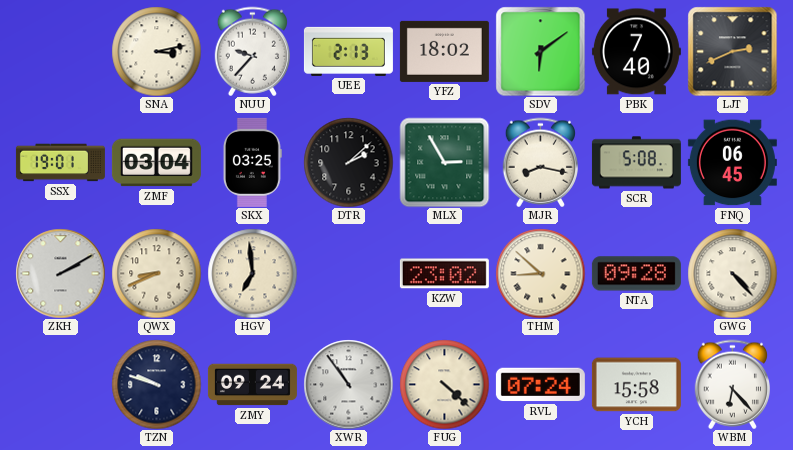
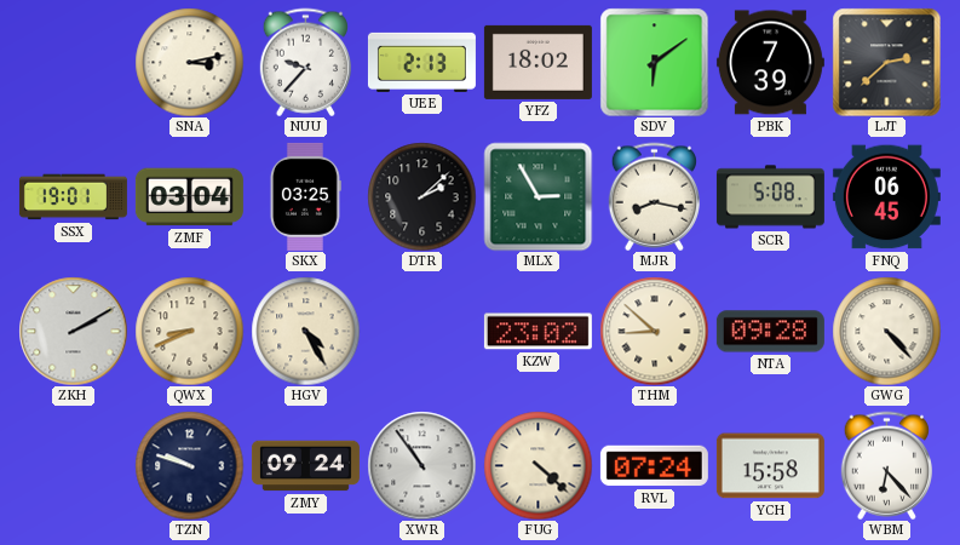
PBK: 7:40 -> 7:39 (770, 63)
LJT: 2:41 -> 2:38 (886, 62)
HGV: 6:59 -> 4:25 (305, 331)
